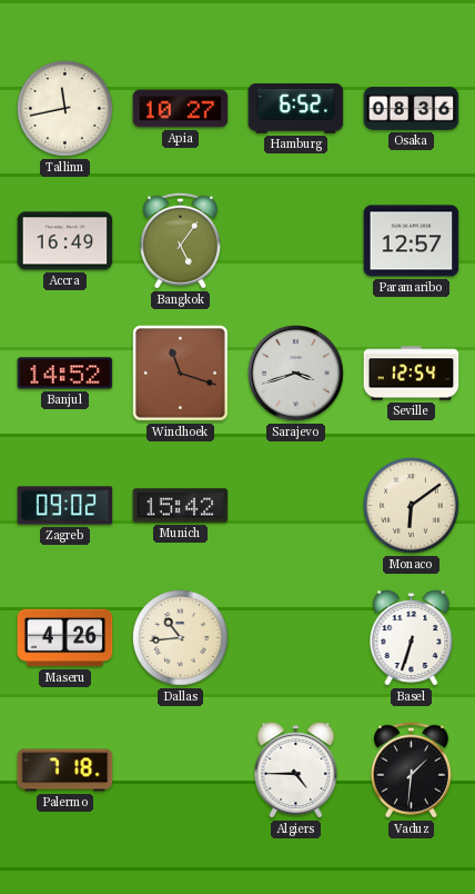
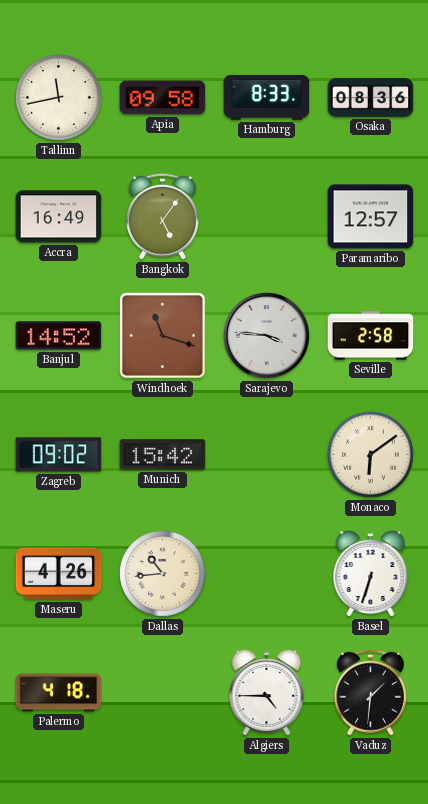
Apia: 10:27 -> 09:58 (163, 98)
Hamburg: 6:52 -> 8:33 (267, 97)
Sarajevo: 3:42 -> 3:46 (267, 336)
Seville: 12:54 -> 2:58 (371, 336)
Palermo: 7:18 -> 4:18 (59, 693)
